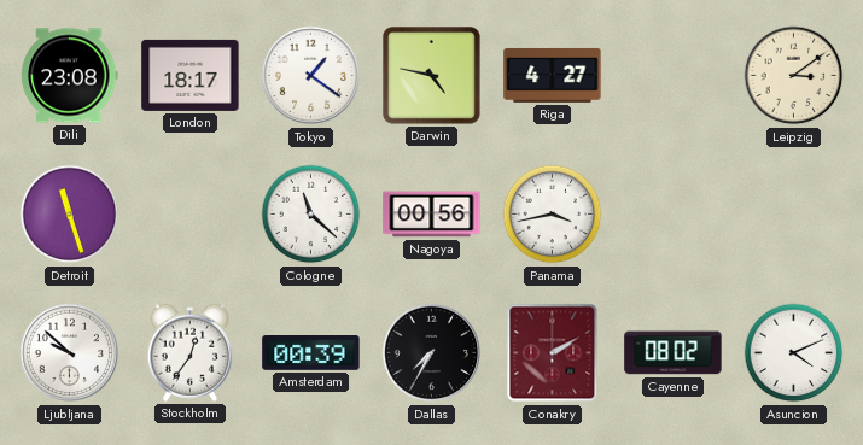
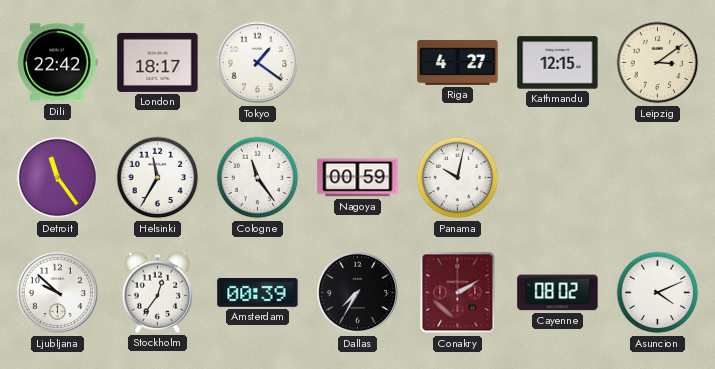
Dili: 23:08 -> 22:42 (58, 63)
Darwin: 4:47 -> none (432, 76)
Kathmandu: none -> 12:15 (558, 63)
Detroit: 11:27 -> 11:24 (58, 178)
Helsinki: none -> 11:35 (158, 178)
Cologne: 11:22 -> 11:24 (258, 178)
Nagoya: 00:56 -> 00:59 (358, 178)
Panama: 3:43 -> 10:02 (458, 178)
